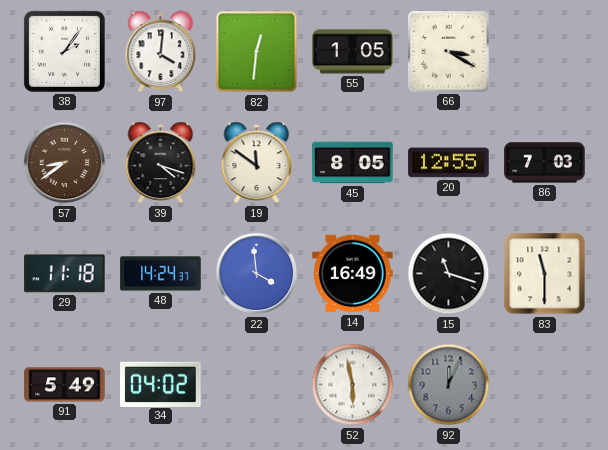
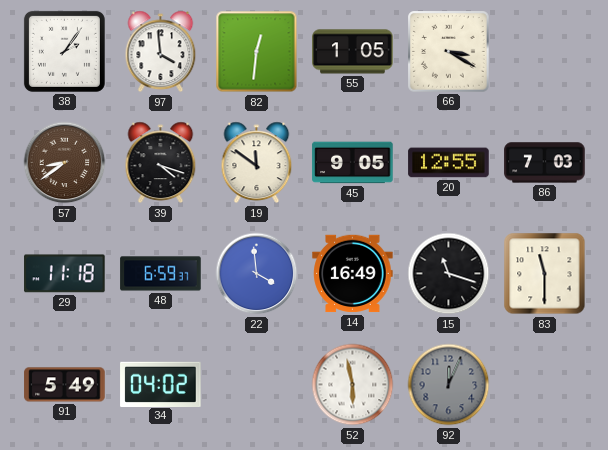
97: 4:01 -> 3:59 (161, 52)
45: 8:05 -> 9:05 (353, 163)
48: 14:24 -> 6:59 (161, 274)
